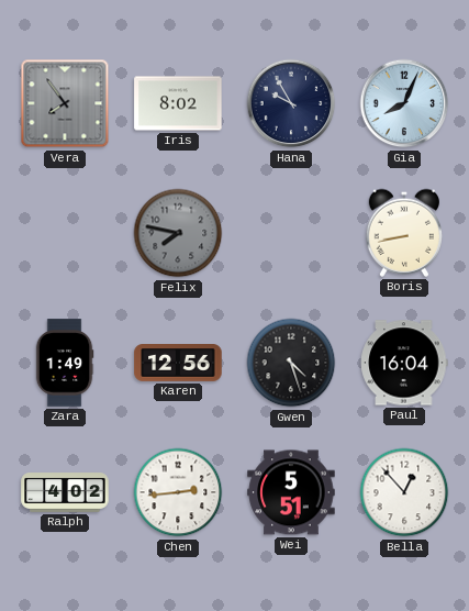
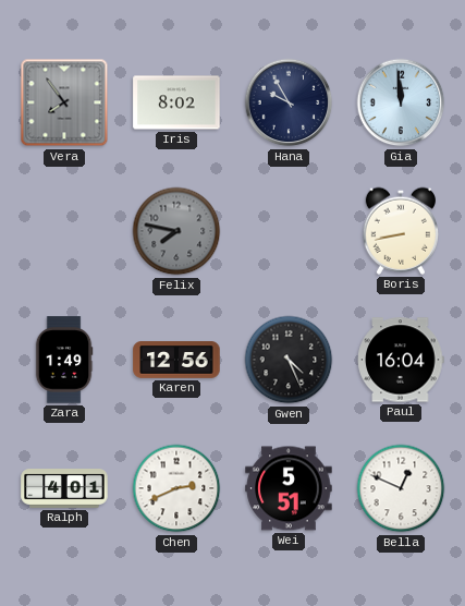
Gia: 8:04 -> 11:59 (401, 102)
Gwen: 4:27 -> 4:26 (289, 360)
Ralph: 4:02 -> 4:01 (64, 489)
Chen: 2:44 -> 2:41 (176, 488)
Bella: 12:53 -> 12:49 (401, 488)
